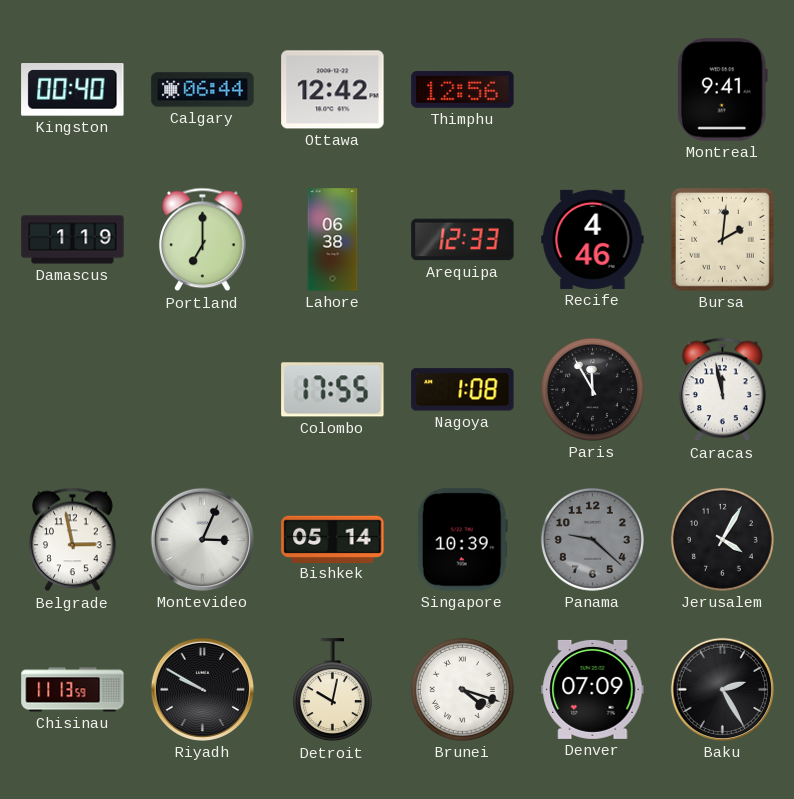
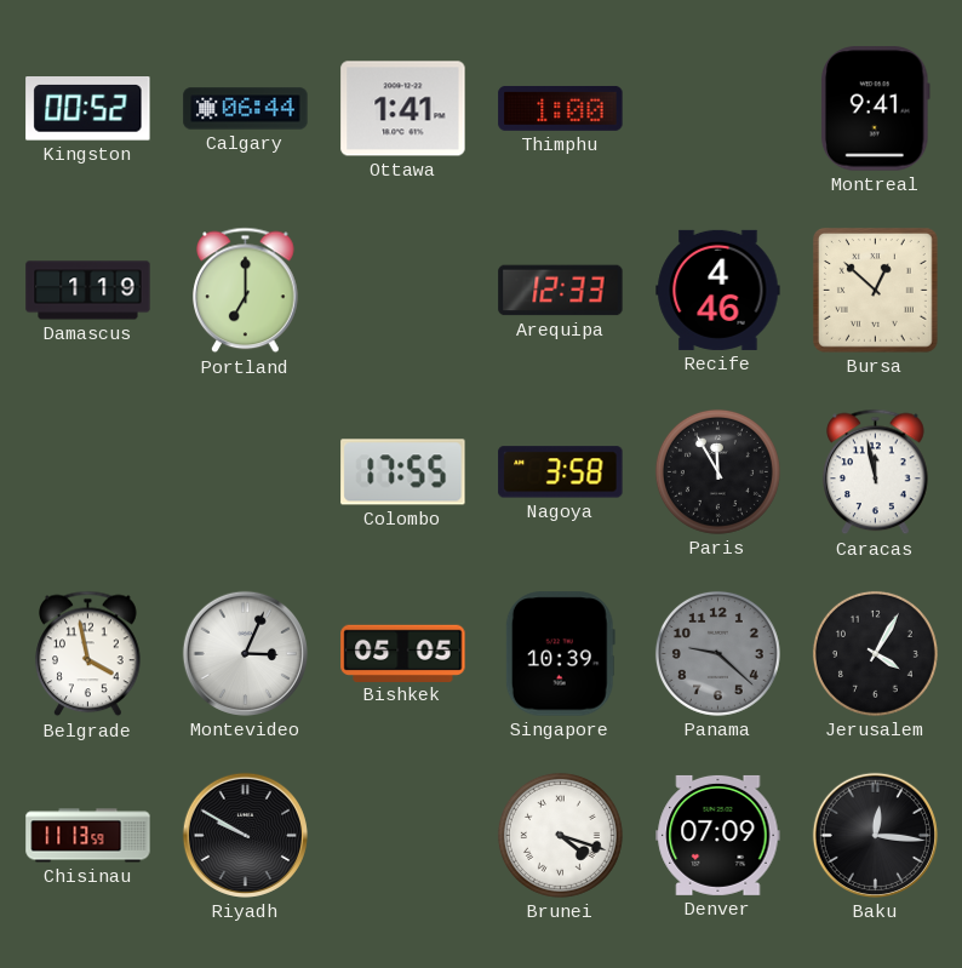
Kingston: 00:40 -> 00:52 (88, 109)
Ottawa: 12:42 -> 1:41 (403, 109)
Thimphu: 12:56 -> 1:00 (561, 108)
Lahore: 06:38 -> none (333, 240)
Bursa: 2:01 -> 12:52 (876, 291)
Nagoya: 1:08 -> 3:58 (561, 472)
Belgrade: 2:58 -> 3:58 (88, 654)
Bishkek: 05:14 -> 05:05 (403, 653)
Detroit: 10:02 -> none (332, 690)
Baku: 2:25 -> 12:16 (875, 835)
